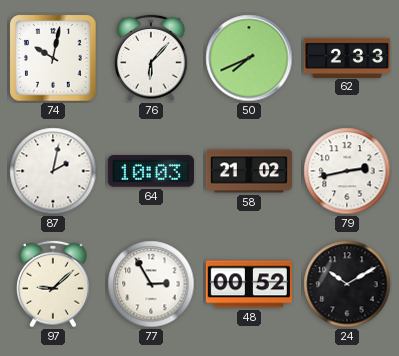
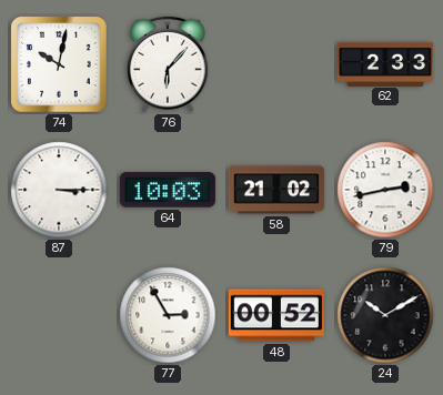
50: 7:41 -> none (249, 58)
87: 2:02 -> 3:15 (59, 190)
97: 9:08 -> none (54, 284)
